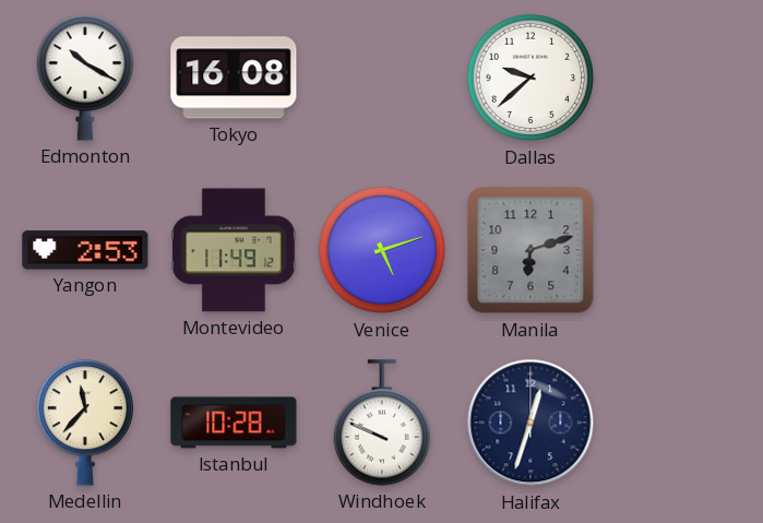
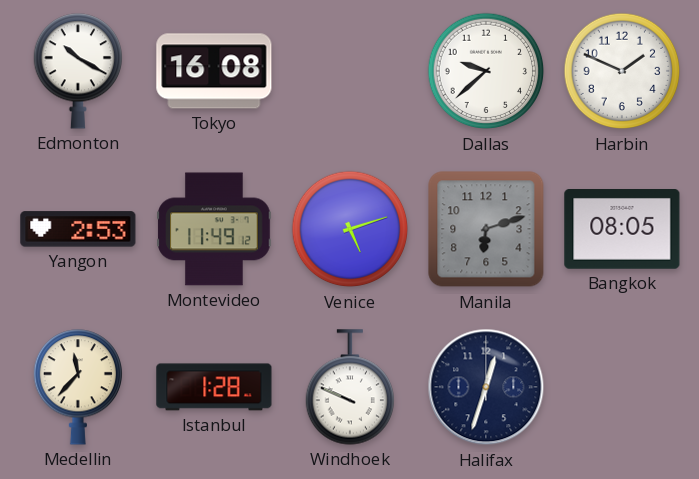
Harbin: none -> 1:49 (622, 71)
Bangkok: none -> 08:05 (622, 229)
Istanbul: 10:28 -> 1:28 (214, 387)
